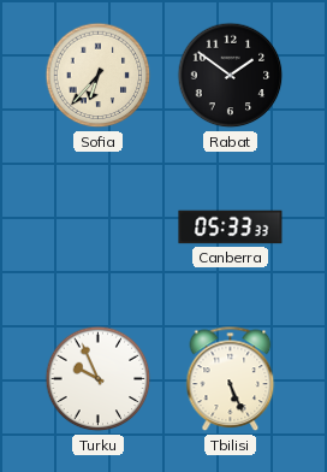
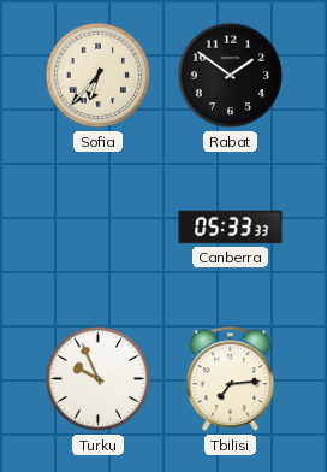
Tbilisi: 5:26 -> 7:14 (231, 379)
